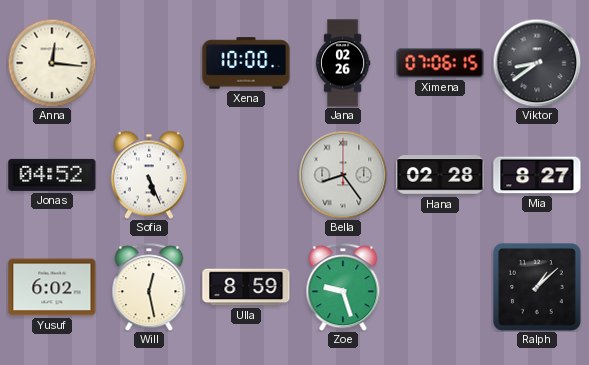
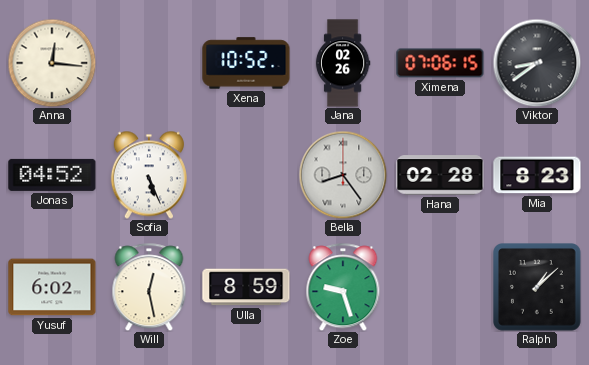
Xena: 10:00 -> 10:52 (246, 63)
Mia: 8:27 -> 8:23 (537, 175)
